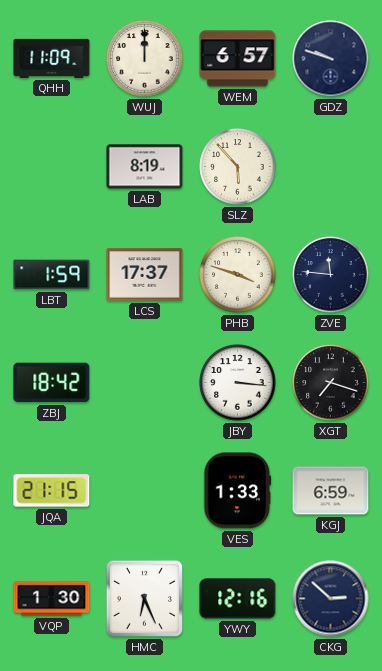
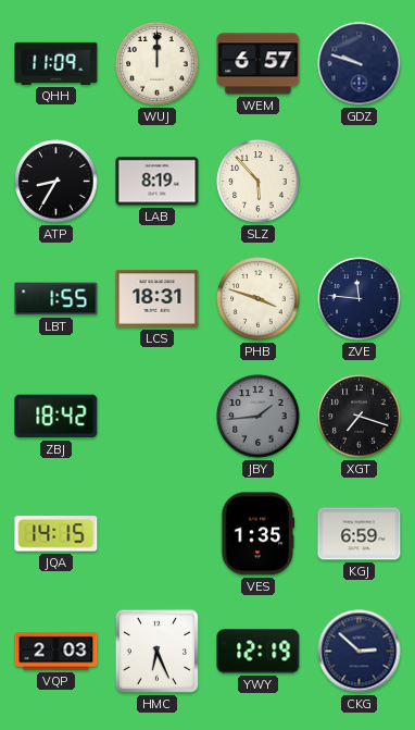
ATP: none -> 8:35 (56, 182)
LBT: 1:59 -> 1:55 (56, 299)
LCS: 17:37 -> 18:31 (158, 299)
JBY: 3:16 -> 1:44 (259, 417)
JBY dial: white -> grey (259, 417)
JQA: 21:15 -> 14:15 (56, 534)
VES: 1:33 -> 1:35 (259, 534)
VQP: 1:30 -> 2:03 (56, 652)
YWY: 12:16 -> 12:19 (259, 652)
